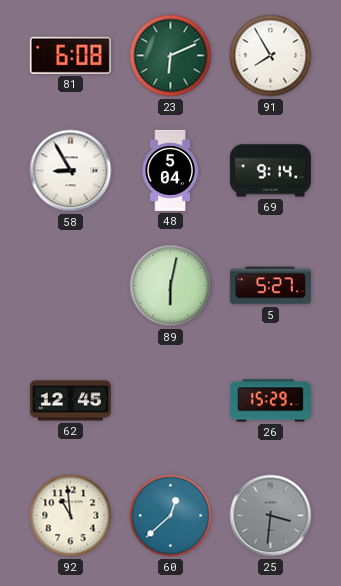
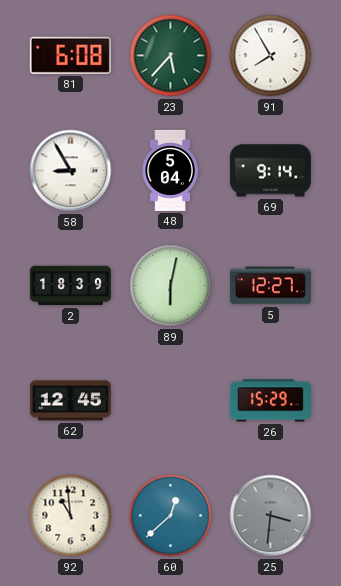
23: 6:11 -> 5:37 (171, 56)
2: none -> 18:39 (70, 286)
5: 5:27 -> 12:27 (270, 286)
